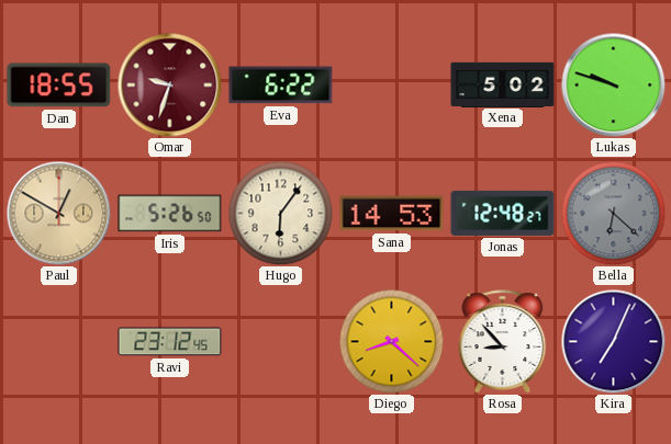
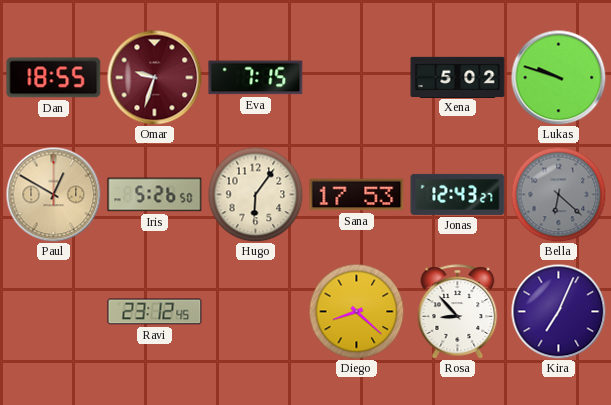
Eva: 6:22 -> 7:15 (256, 78)
Sana: 14:53 -> 17:53 (357, 195)
Jonas: 12:48 -> 12:43 (458, 194)
